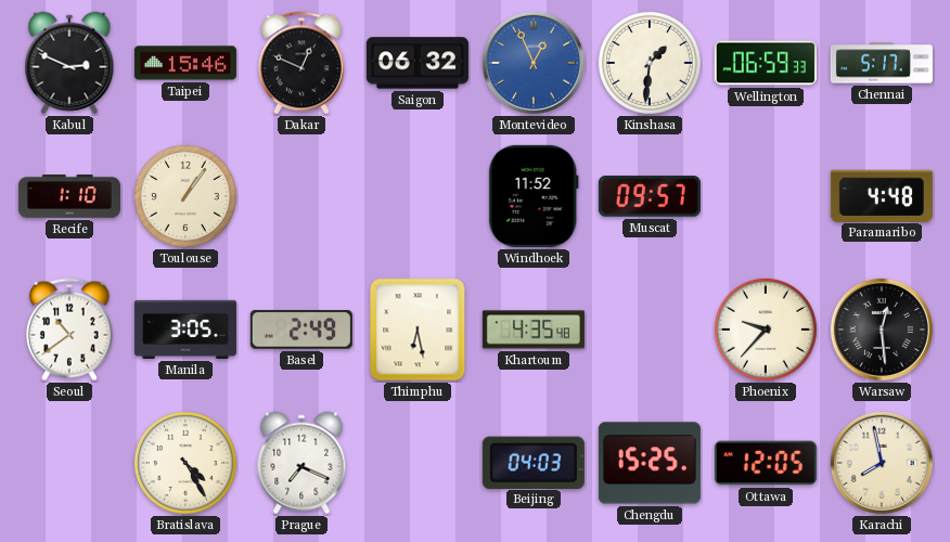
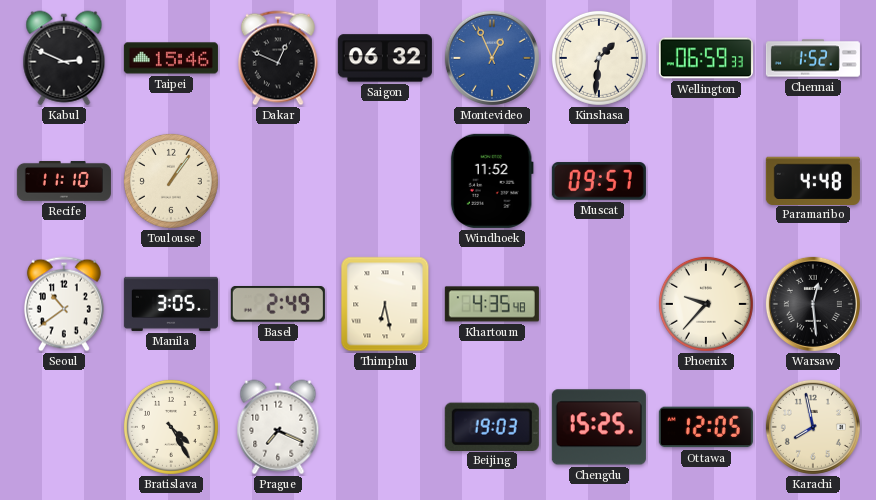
Chennai: 5:17 -> 1:52 (813, 58)
Recife: 1:10 -> 11:10 (64, 182)
Beijing: 04:03 -> 19:03 (492, 426)
